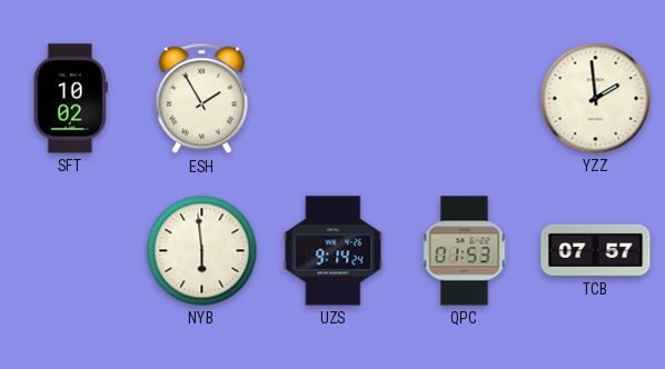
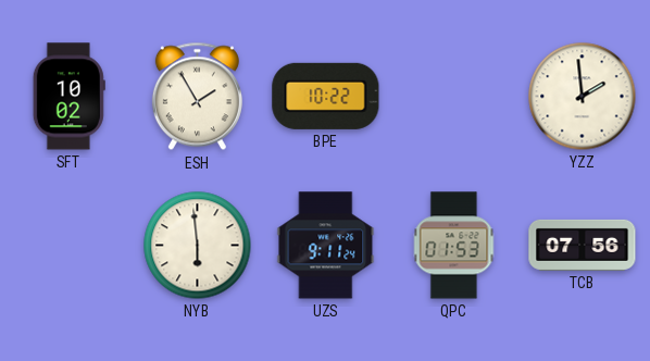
BPE: none -> 10:22 (326, 96)
UZS: 9:14 -> 9:11 (326, 246)
TCB: 07:57 -> 07:56 (583, 245)
